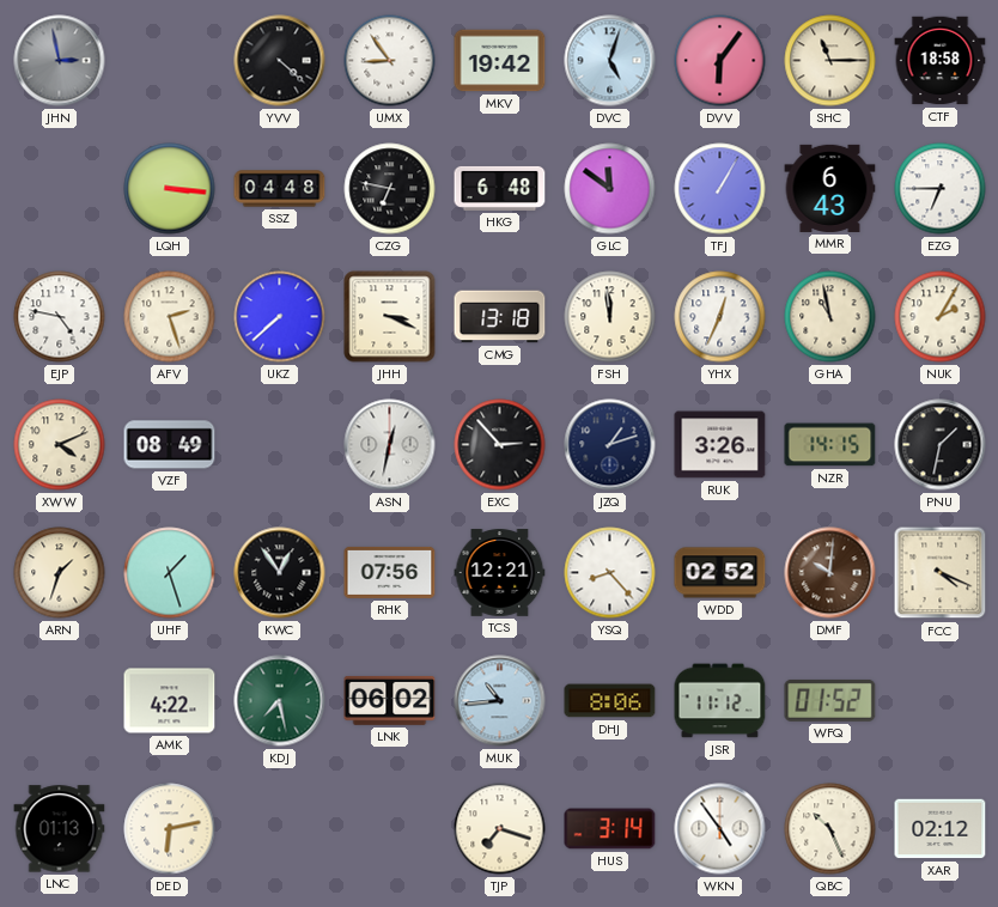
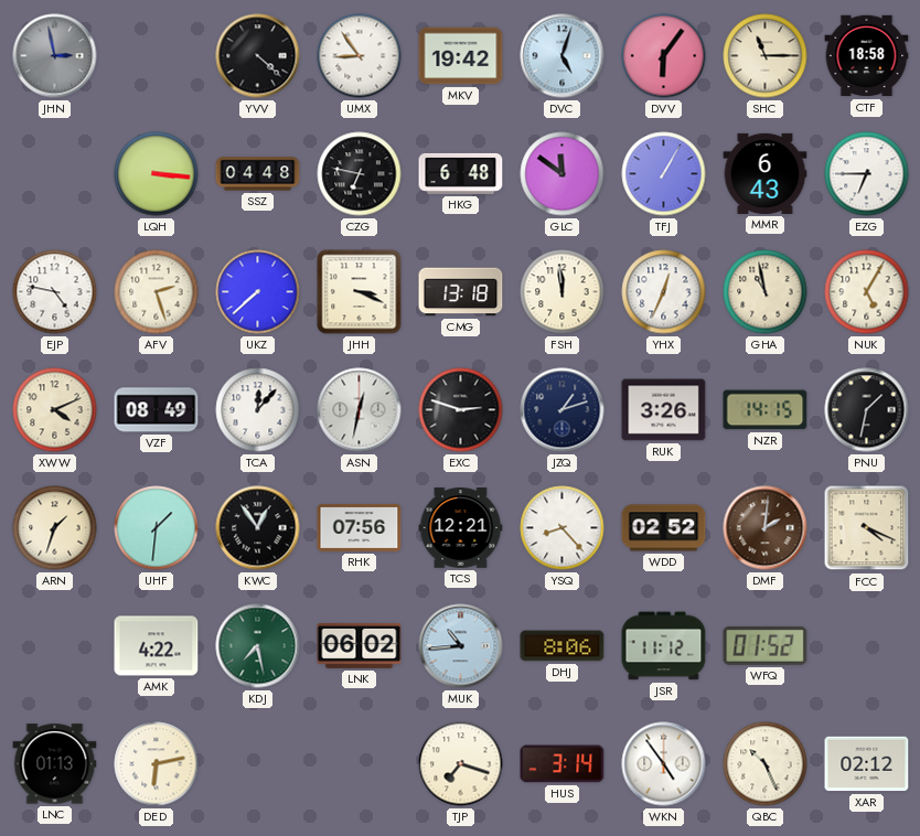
NUK: 2:05 -> 5:05 (867, 292)
TCA: none -> 12:07 (258, 410)
EXC: 2:53 -> 2:48 (461, 410)
UHF: 1:27 -> 1:31 (157, 528)
DMF: 10:01 -> 2:01 (766, 528)
